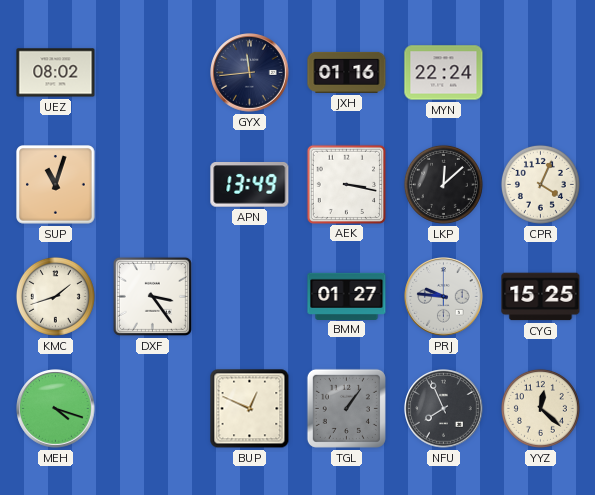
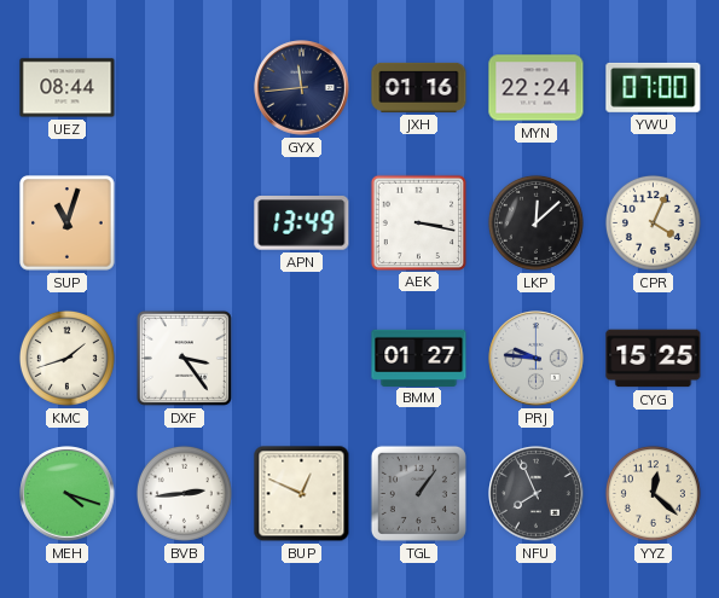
UEZ: 08:02 -> 08:44 (68, 88)
YWU: none -> 07:00 (654, 87)
BVB: none -> 2:44 (184, 493)
